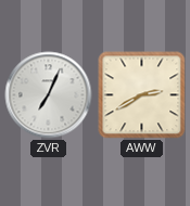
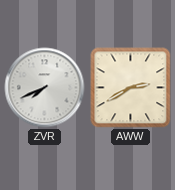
ZVR: 7:04 -> 7:41 (45, 88)
